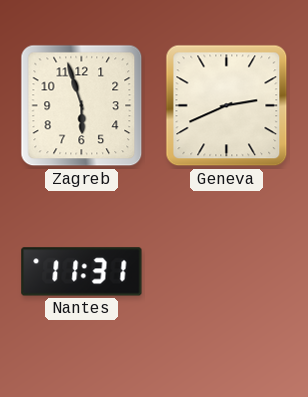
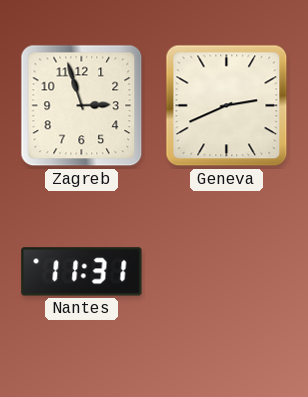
Zagreb: 5:57 -> 2:57 (82, 106)
